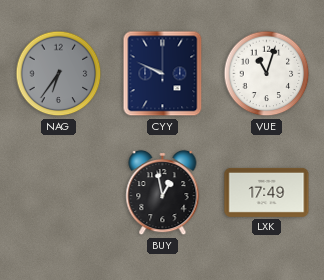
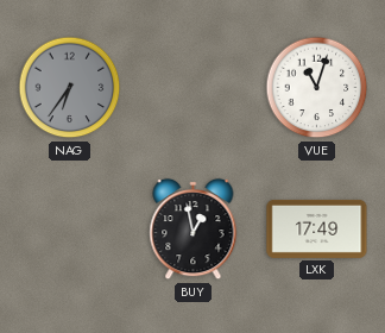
CYY: 9:49 -> none (163, 74)
